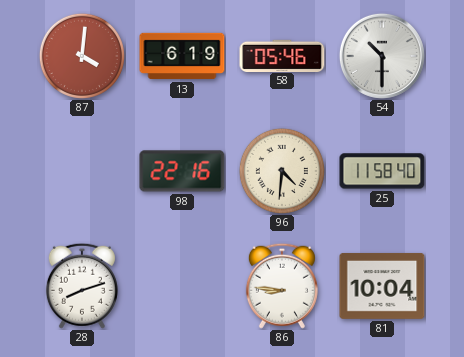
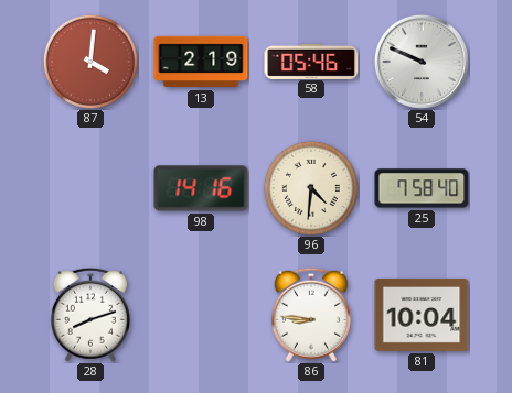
13: 6:19 -> 2:19 (201, 62)
54: 10:30 -> 9:49 (422, 62)
98: 22:16 -> 14:16 (201, 188)
25: 11:58 -> 7:58 (422, 188)
